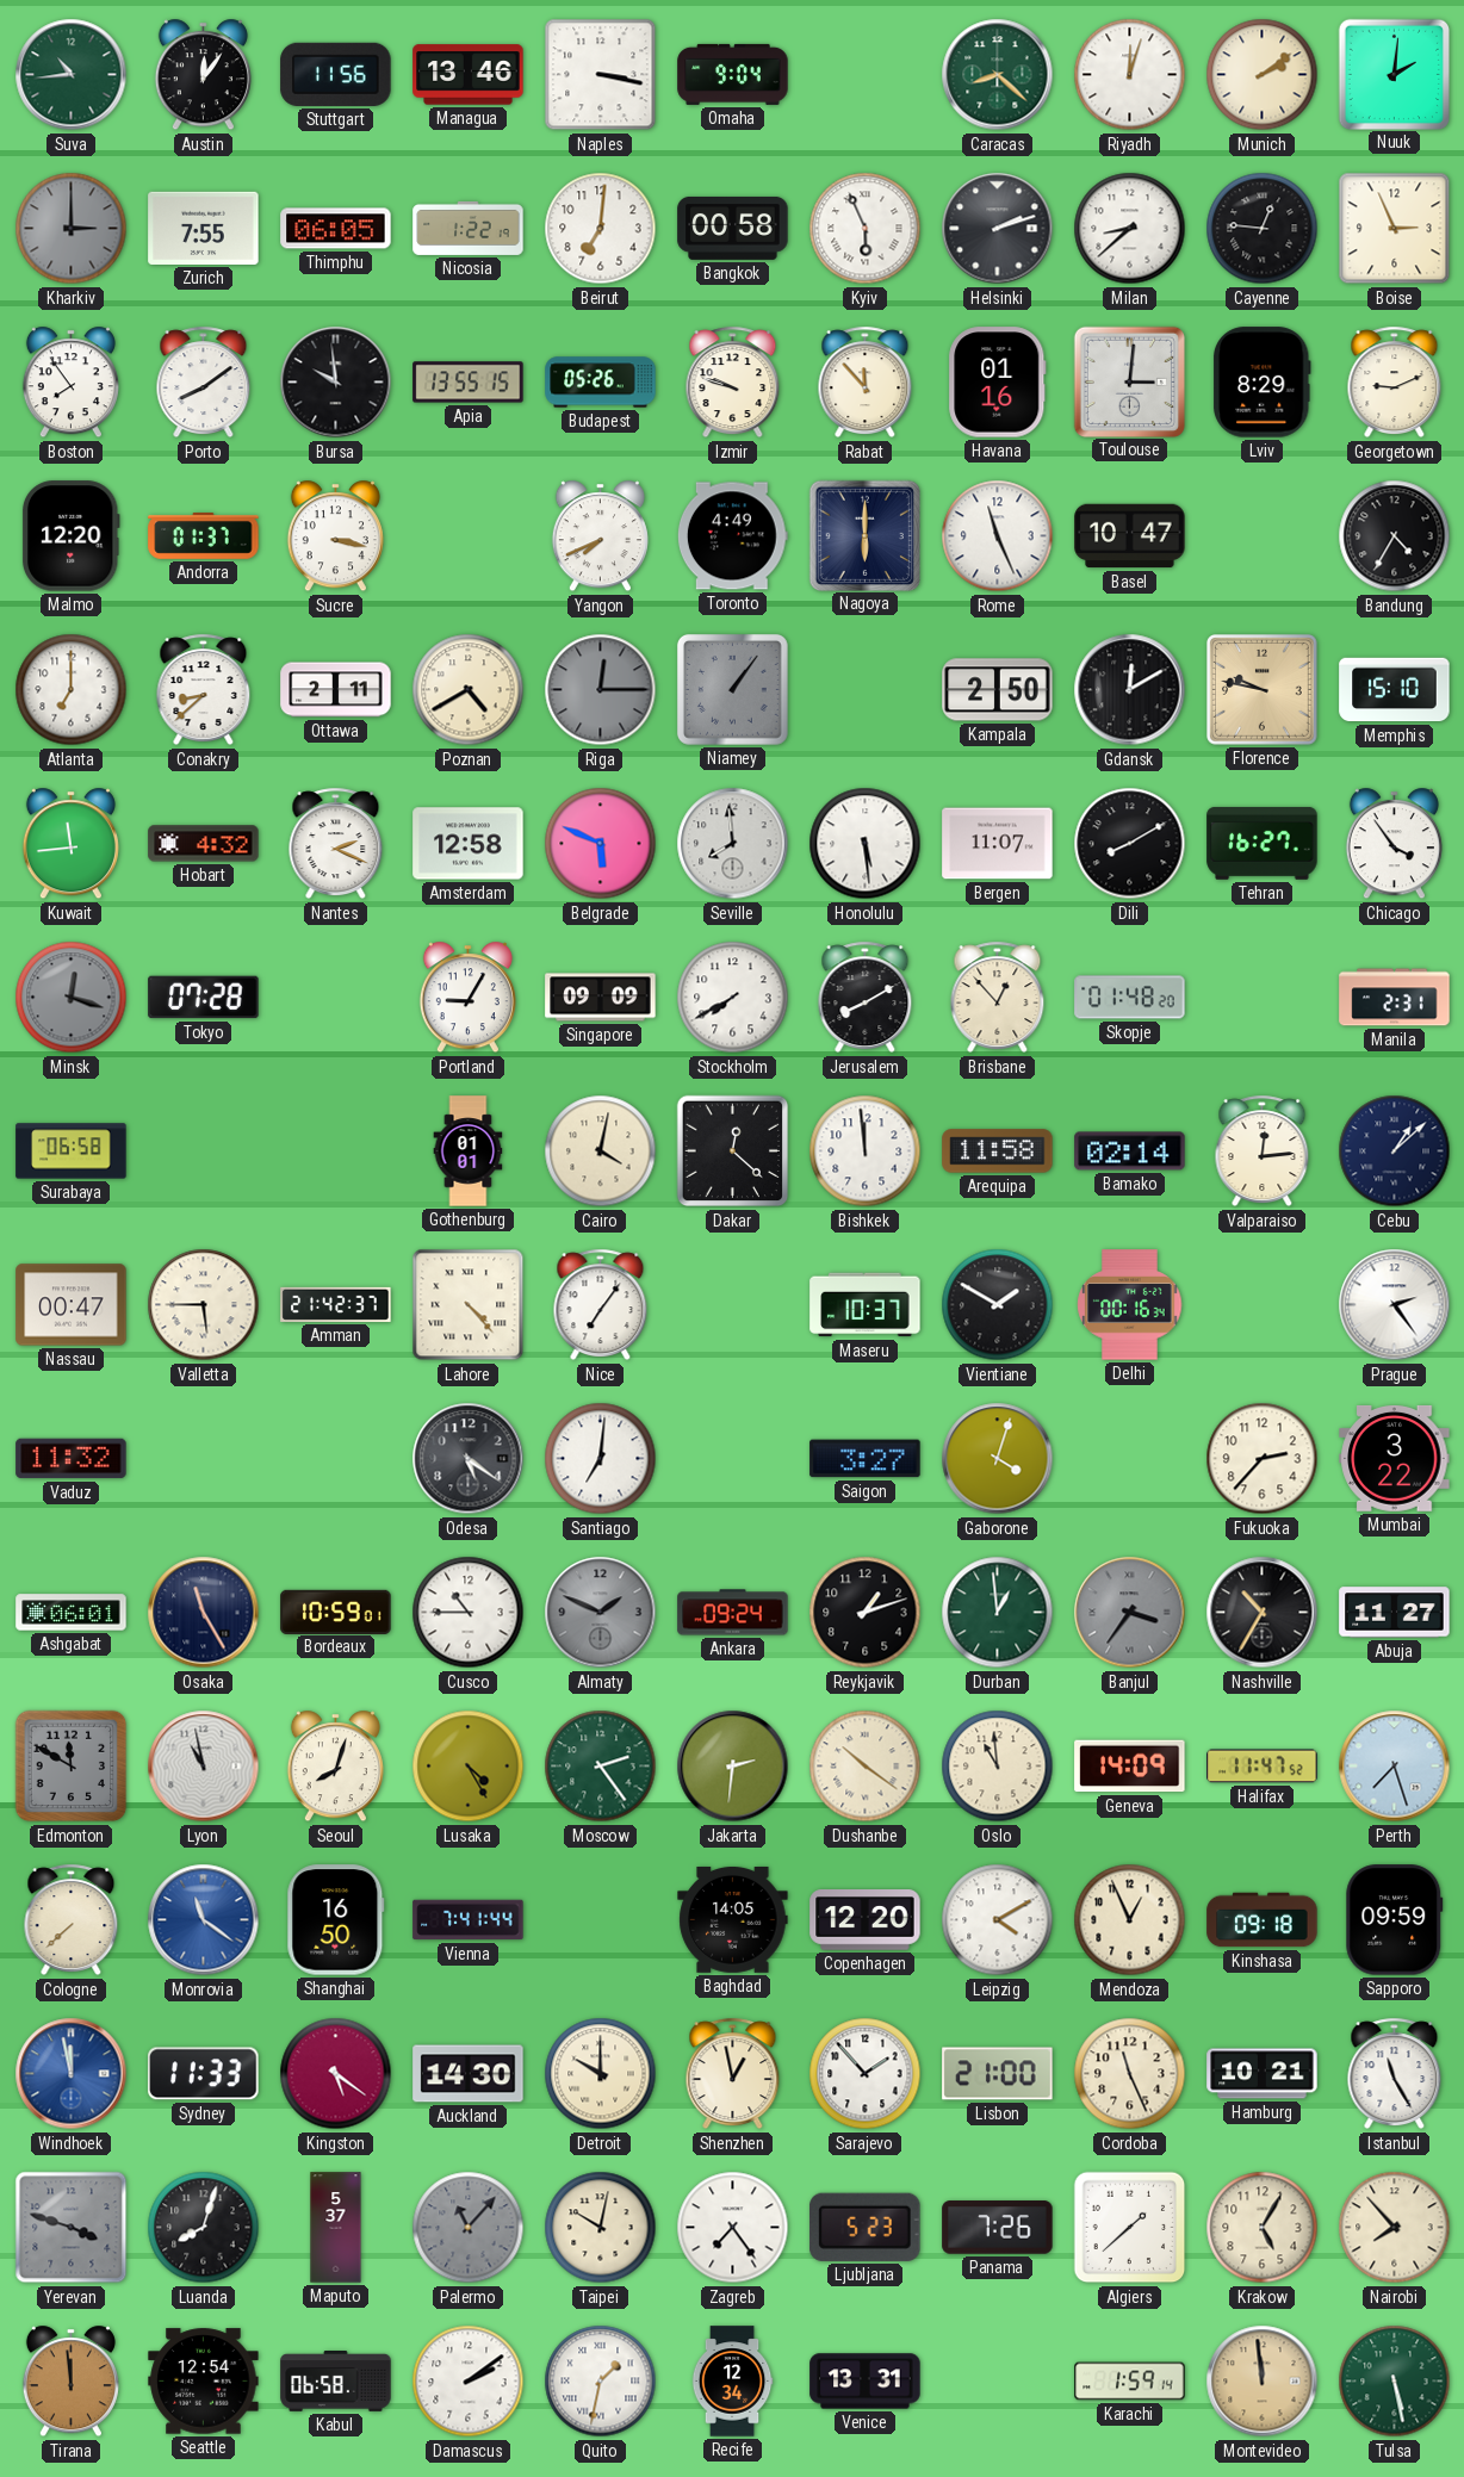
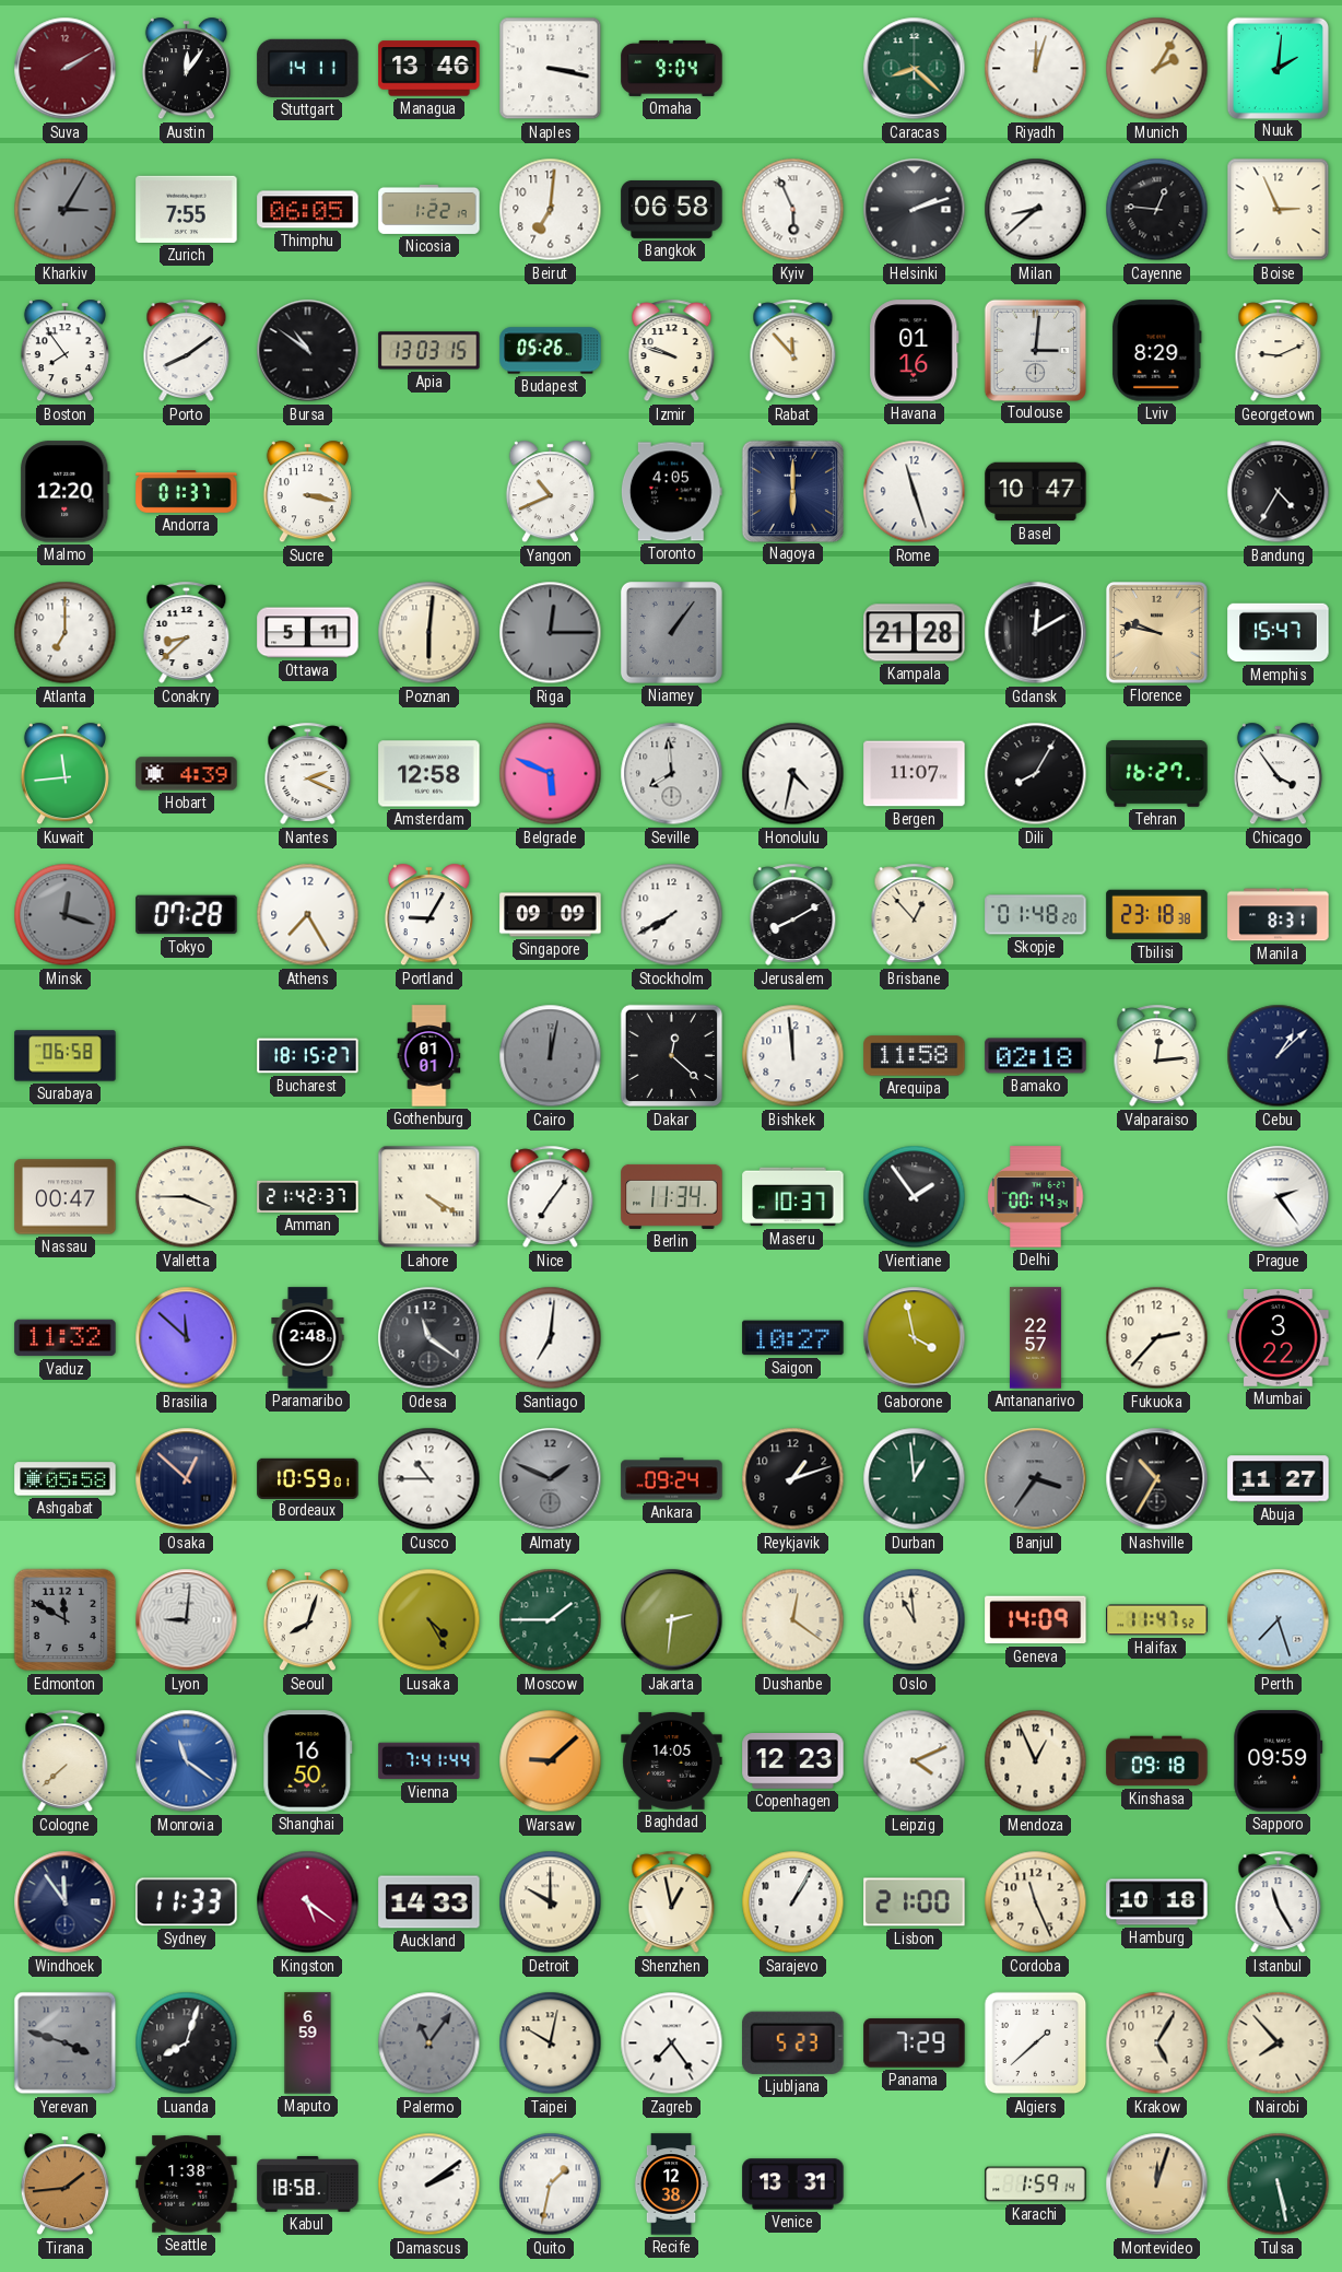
Suva: 10:44 -> 2:10 (66, 69)
Suva dial: green -> burgundy (66, 69)
Stuttgart: 11:56 -> 14:11 (308, 68)
Munich: 2:09 -> 2:05 (1157, 69)
Kharkiv: 3:00 -> 3:05 (66, 210)
Bangkok: 00:58 -> 06:58 (672, 209)
Bursa: 9:59 -> 10:51 (308, 351)
Apia: 13:55 -> 13:03 (429, 351)
Yangon: 7:41 -> 10:41 (550, 492)
Toronto: 4:49 -> 4:05 (671, 492)
Rome: 11:26 -> 11:27 (915, 492)
Ottawa: 2:11 -> 5:11 (308, 633)
Poznan: 4:40 -> 6:01 (429, 633)
Kampala: 2:50 -> 21:28 (915, 633)
Memphis: 15:10 -> 15:47 (1279, 633)
Hobart: 4:32 -> 4:39 (187, 774)
Honolulu: 5:29 -> 4:32 (793, 774)
Dili: 8:10 -> 8:05 (1036, 774)
Athens: none -> 7:25 (308, 915)
Tbilisi: none -> 23:18 (1157, 915)
Manila: 2:31 -> 8:31 (1279, 915)
Bucharest: none -> 18:15 (308, 1056)
Cairo: 4:02 -> 12:02 (551, 1056)
Cairo dial: cream -> grey (551, 1056)
Bamako: 02:14 -> 02:18 (1036, 1056)
Valletta: 5:45 -> 3:45 (187, 1197)
Lahore: 4:23 -> 4:20 (429, 1197)
Berlin: none -> 11:34 (672, 1196)
Vientiane: 1:50 -> 1:54 (915, 1197)
Delhi: 00:16 -> 00:14 (1036, 1197)
Brasilia: none -> 11:52 (187, 1338)
Paramaribo: none -> 2:48 (308, 1338)
Odesa: 5:21 -> 11:21 (429, 1338)
Saigon: 3:27 -> 10:27 (793, 1338)
Gaborone: 4:03 -> 3:58 (915, 1338)
Antananarivo: none -> 22:57 (1035, 1338)
Ashgabat: 06:01 -> 05:58 (66, 1479)
Osaka: 11:25 -> 12:52 (187, 1479)
Lyon: 10:58 -> 9:01 (187, 1620)
Moscow: 2:24 -> 1:45 (551, 1620)
Dushanbe: 10:21 -> 12:21 (793, 1620)
Warsaw: none -> 9:08 (551, 1761)
Copenhagen: 12:20 -> 12:23 (793, 1761)
Leipzig: 4:10 -> 4:11 (915, 1761)
Windhoek: 11:58 -> 11:54 (66, 1902)
Windhoek dial: blue -> navy (66, 1902)
Auckland: 14:30 -> 14:33 (429, 1902)
Sarajevo: 1:53 -> 1:05 (793, 1902)
Hamburg: 10:21 -> 10:18 (1157, 1902)
Maputo: 5:37 -> 6:59 (308, 2043)
Palermo: 11:07 -> 11:06 (429, 2043)
Panama: 7:26 -> 7:29 (915, 2043)
Tirana: 11:59 -> 1:44 (64, 2185)
Seattle: 12:54 -> 1:38 (187, 2185)
Kabul: 06:58 -> 18:58 (308, 2185)
Recife: 12:34 -> 12:38 (671, 2185)
Montevideo: 11:59 -> 12:03 (1157, 2185)
